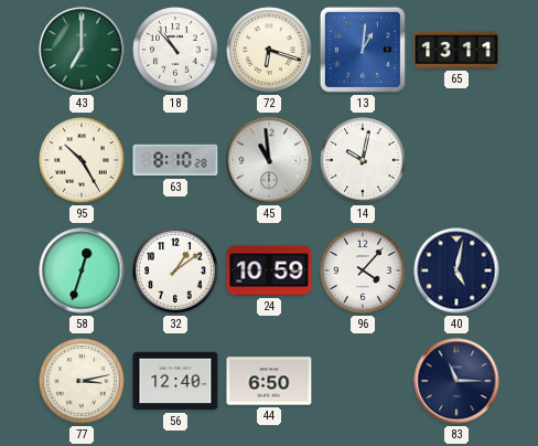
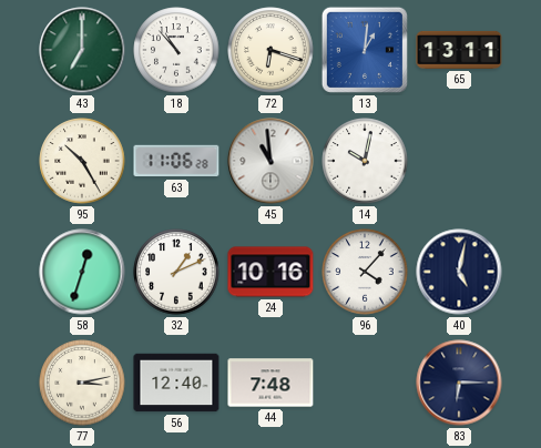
63: 8:10 -> 11:06 (176, 161)
32: 1:09 -> 1:11 (176, 272)
24: 10:59 -> 10:16 (270, 272)
44: 6:50 -> 7:48 (270, 383)
83: 11:15 -> 6:15 (459, 383)
